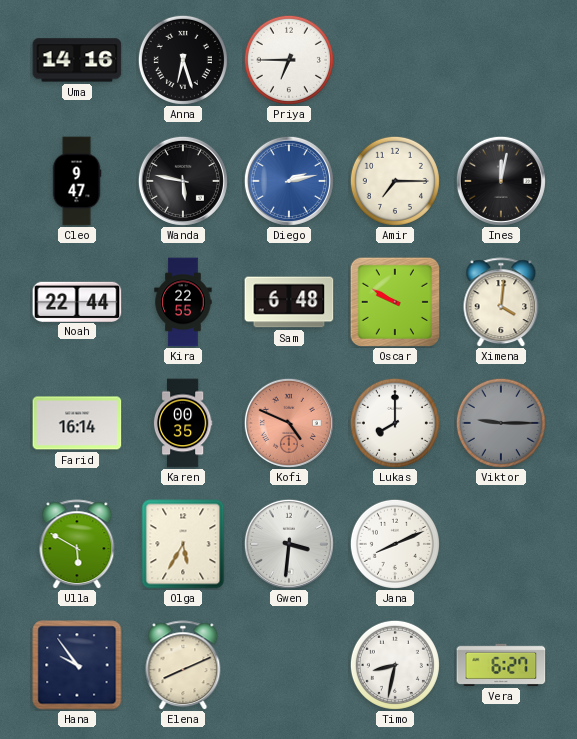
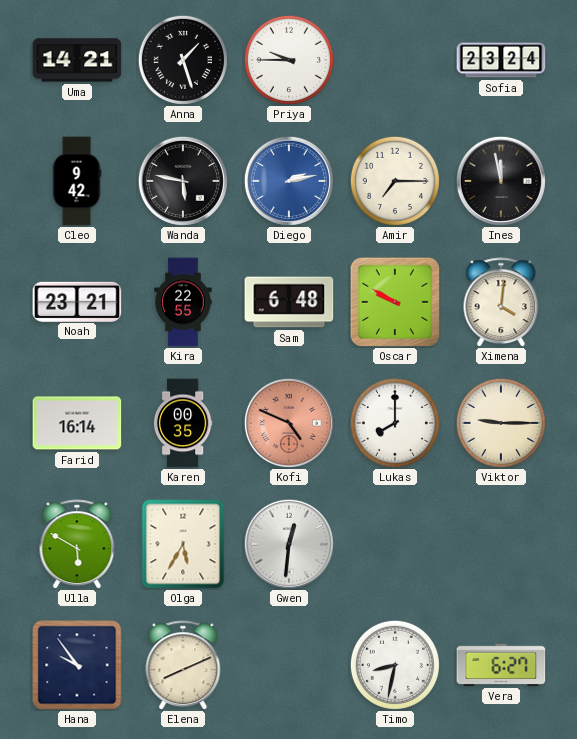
Uma: 14:16 -> 14:21 (77, 60)
Anna: 6:27 -> 1:27 (183, 60)
Priya: 6:45 -> 9:45 (289, 60)
Sofia: none -> 23:24 (501, 60)
Cleo: 9:47 -> 9:42 (77, 181)
Ines: 12:02 -> 11:58 (501, 181)
Noah: 22:44 -> 23:21 (77, 301)
Viktor dial: grey -> cream (501, 423)
Gwen: 3:31 -> 12:31 (289, 544)
Jana: 8:11 -> none (395, 544)
